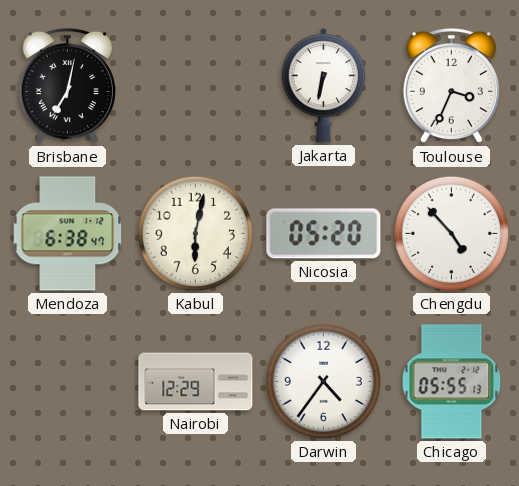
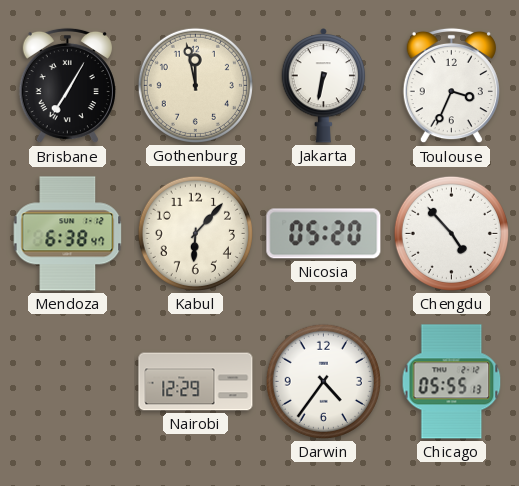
Brisbane: 7:02 -> 7:05 (67, 86)
Gothenburg: none -> 11:58 (195, 85)
Kabul: 6:02 -> 6:07 (195, 233)
